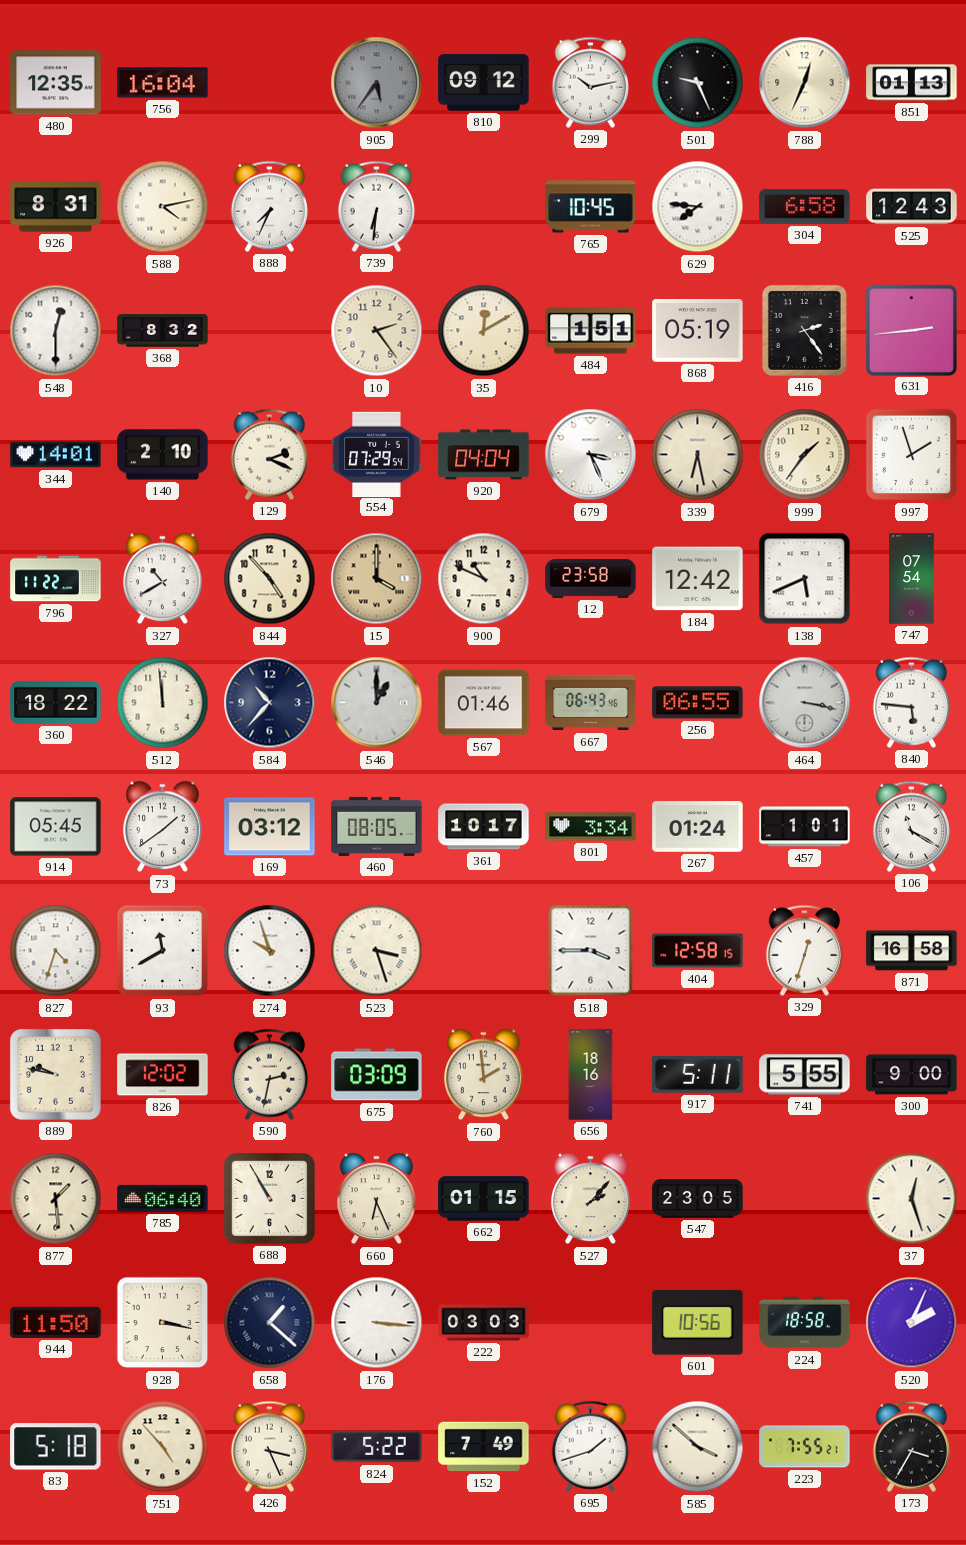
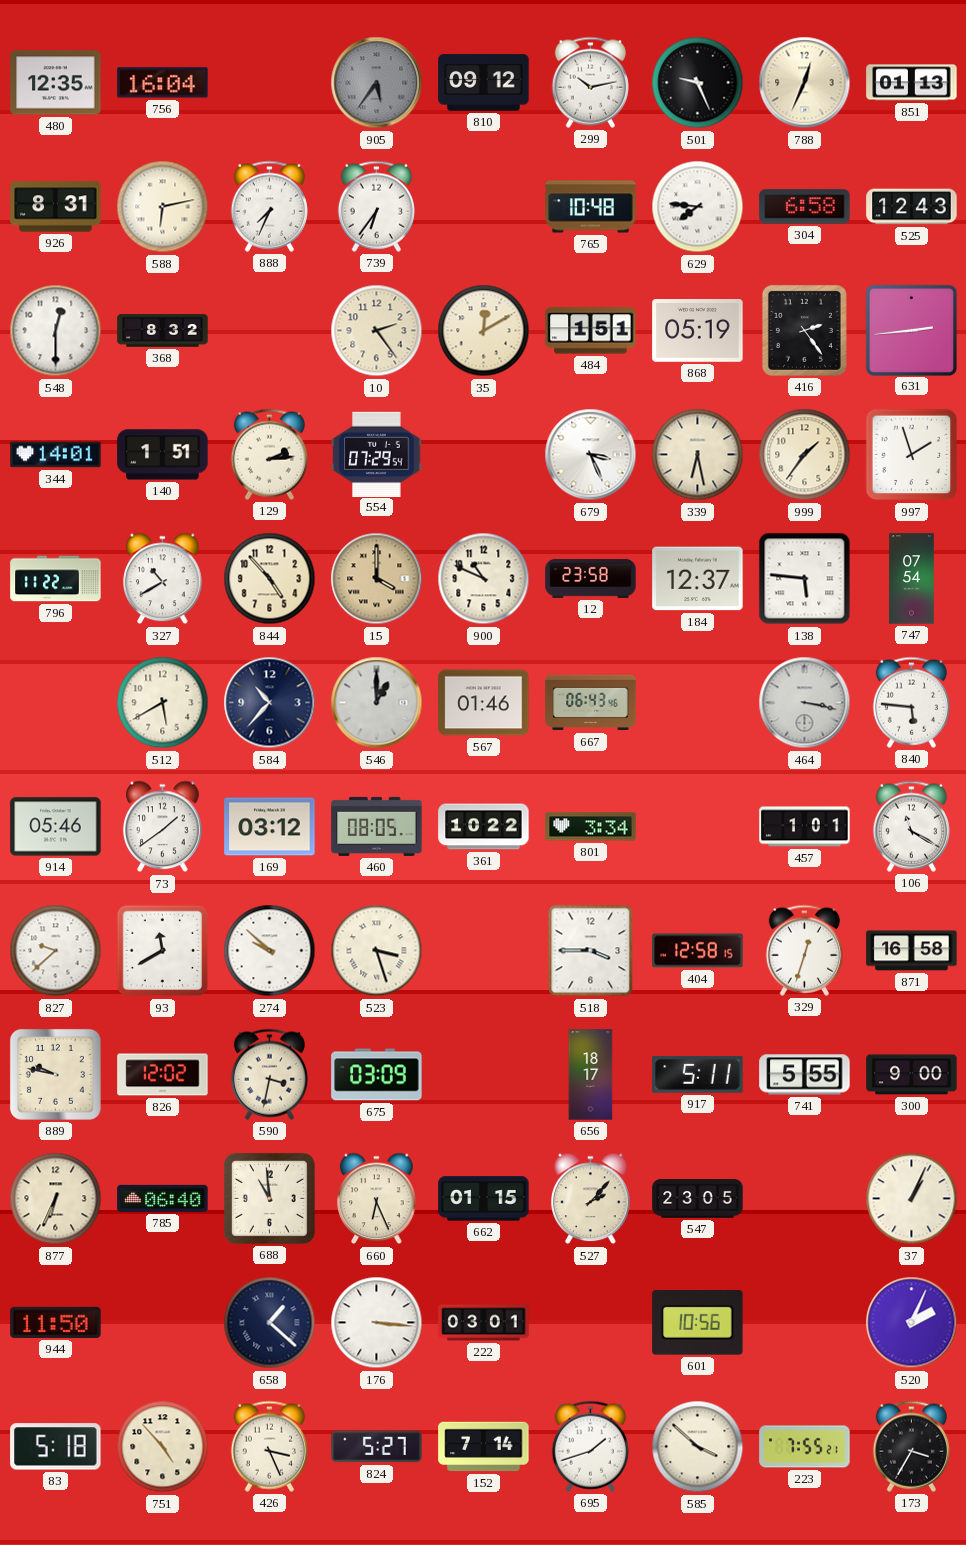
588: 4:13 -> 6:13 (163, 207)
739: 6:31 -> 6:36 (376, 206)
765: 10:45 -> 10:48 (591, 207)
140: 2:10 -> 1:51 (163, 455)
129: 2:19 -> 2:14 (269, 454)
920: 04:04 -> none (484, 455)
184: 12:42 -> 12:37 (698, 579)
138: 5:41 -> 5:46 (805, 579)
360: 18:22 -> none (56, 702)
512: 11:59 -> 5:40 (163, 703)
256: 06:55 -> none (698, 703)
914: 05:45 -> 05:46 (56, 827)
361: 10:17 -> 10:22 (484, 827)
267: 01:24 -> none (698, 827)
827: 4:33 -> 9:38 (56, 951)
274: 9:57 -> 9:52 (270, 951)
590: 2:32 -> 3:32 (269, 1074)
760: 1:59 -> none (484, 1075)
656: 18:16 -> 18:17 (591, 1075)
877: 1:29 -> 6:34 (56, 1199)
688: 10:55 -> 10:59 (269, 1198)
37: 12:27 -> 1:04 (912, 1199)
928: 3:17 -> none (163, 1323)
222: 03:03 -> 03:01 (484, 1323)
224: 18:58 -> none (805, 1323)
824: 5:22 -> 5:27 (377, 1447)
152: 7:49 -> 7:14 (484, 1447)
